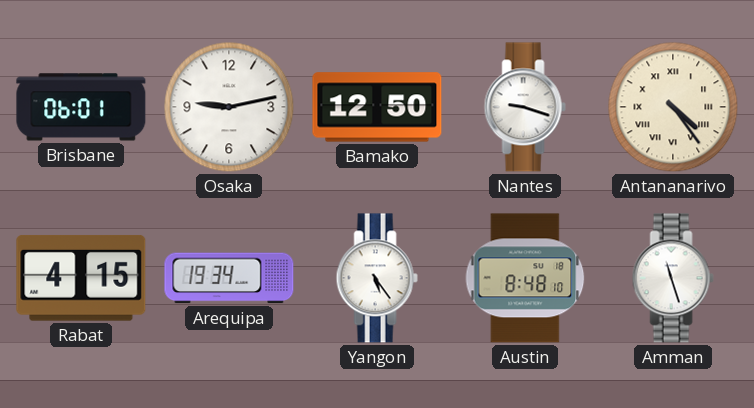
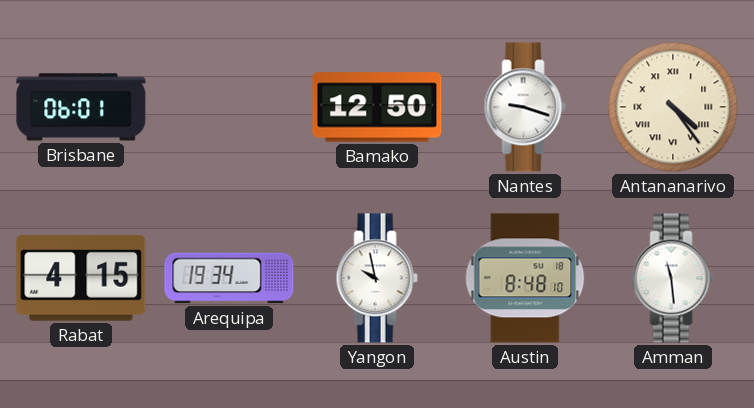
Osaka: 9:13 -> none (229, 107)
Yangon: 5:24 -> 9:58 (377, 278)
Amman: 11:27 -> 11:29 (673, 278)
